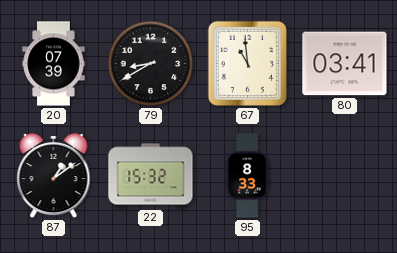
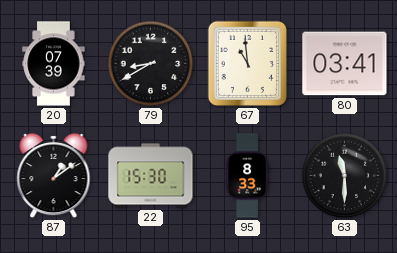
22: 15:32 -> 15:30 (151, 176)
63: none -> 11:30 (345, 176)
